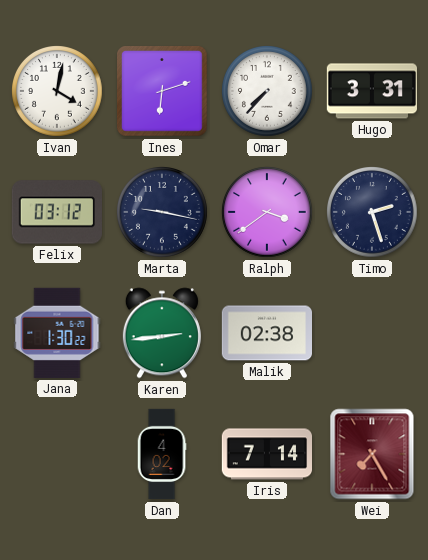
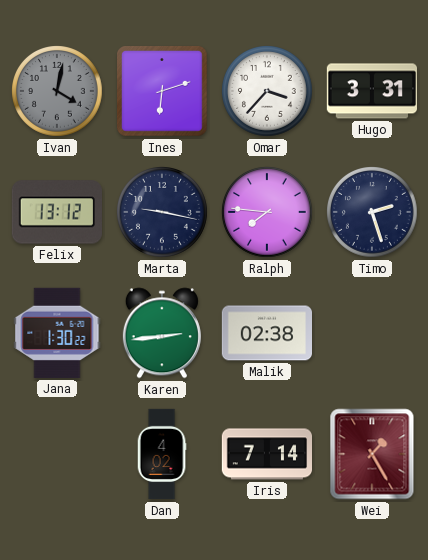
Ivan dial: white -> grey (58, 92)
Omar: 7:37 -> 3:37 (268, 92)
Felix: 03:12 -> 13:12 (57, 212)
Ralph: 3:39 -> 7:46 (268, 213)
Wei: 7:25 -> 1:25 (372, 454)
